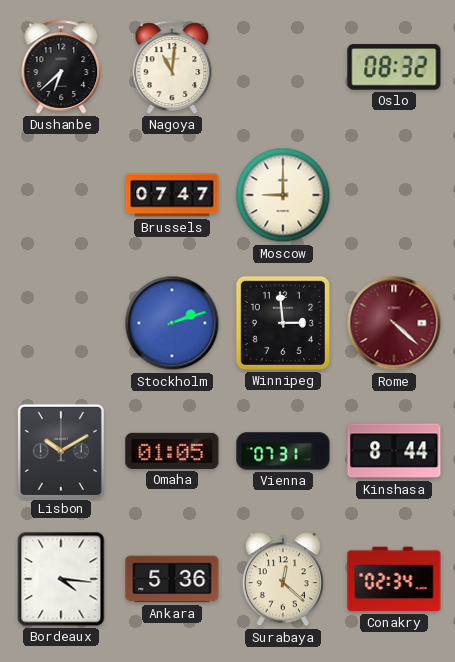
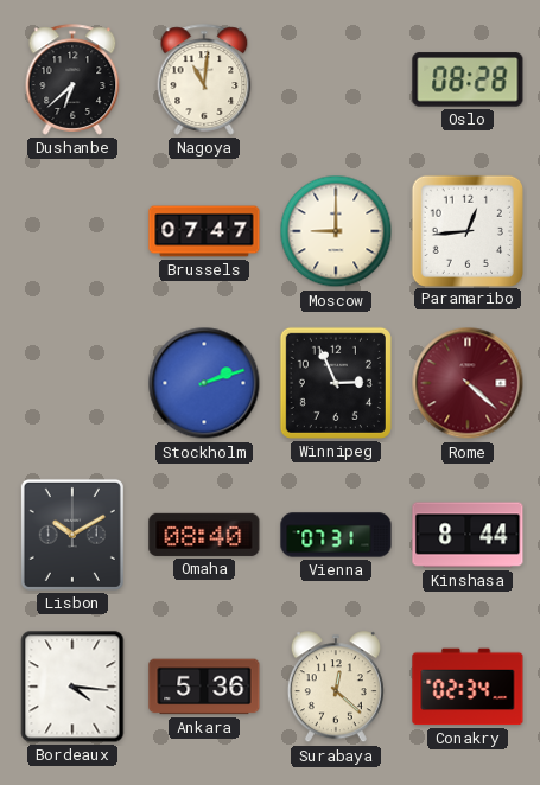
Oslo: 08:32 -> 08:28 (468, 79)
Paramaribo: none -> 12:44 (466, 230)
Winnipeg: 2:59 -> 2:56 (336, 383)
Omaha: 01:05 -> 08:40 (204, 535)
